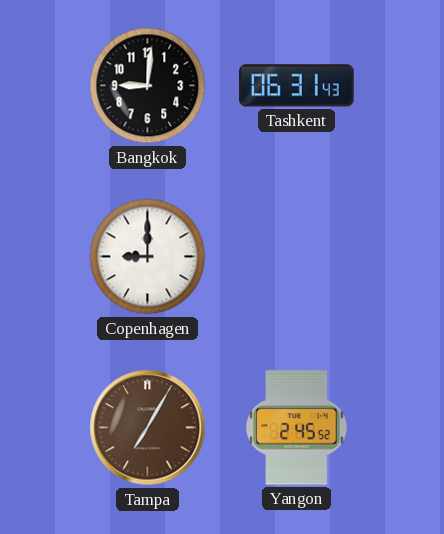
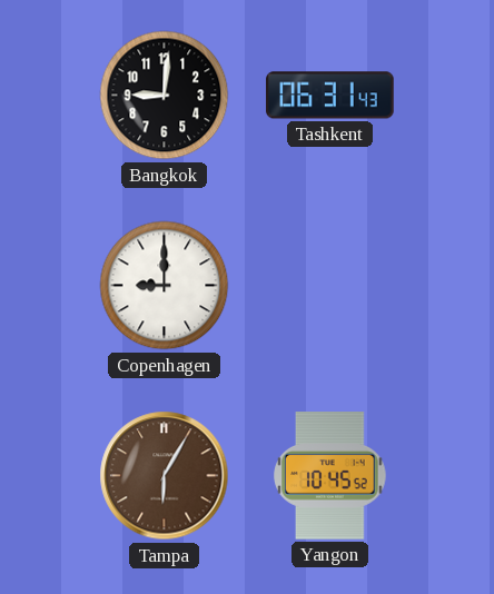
Tampa: 7:05 -> 6:05 (165, 476)
Yangon: 2:45 -> 10:45 (330, 476)
